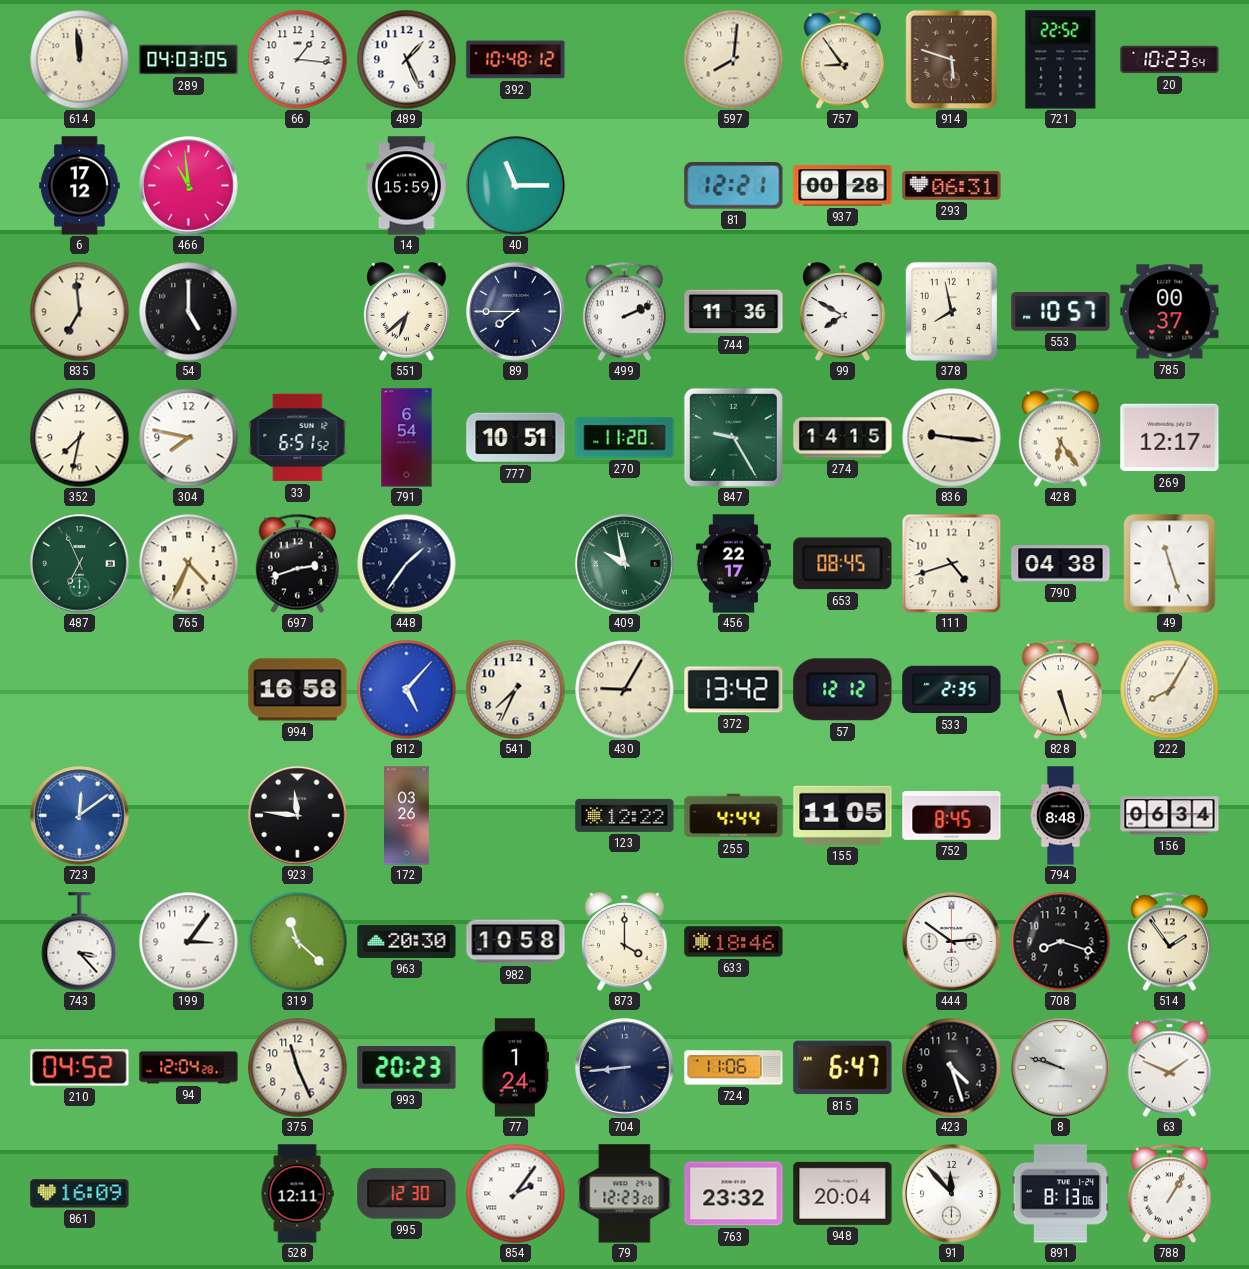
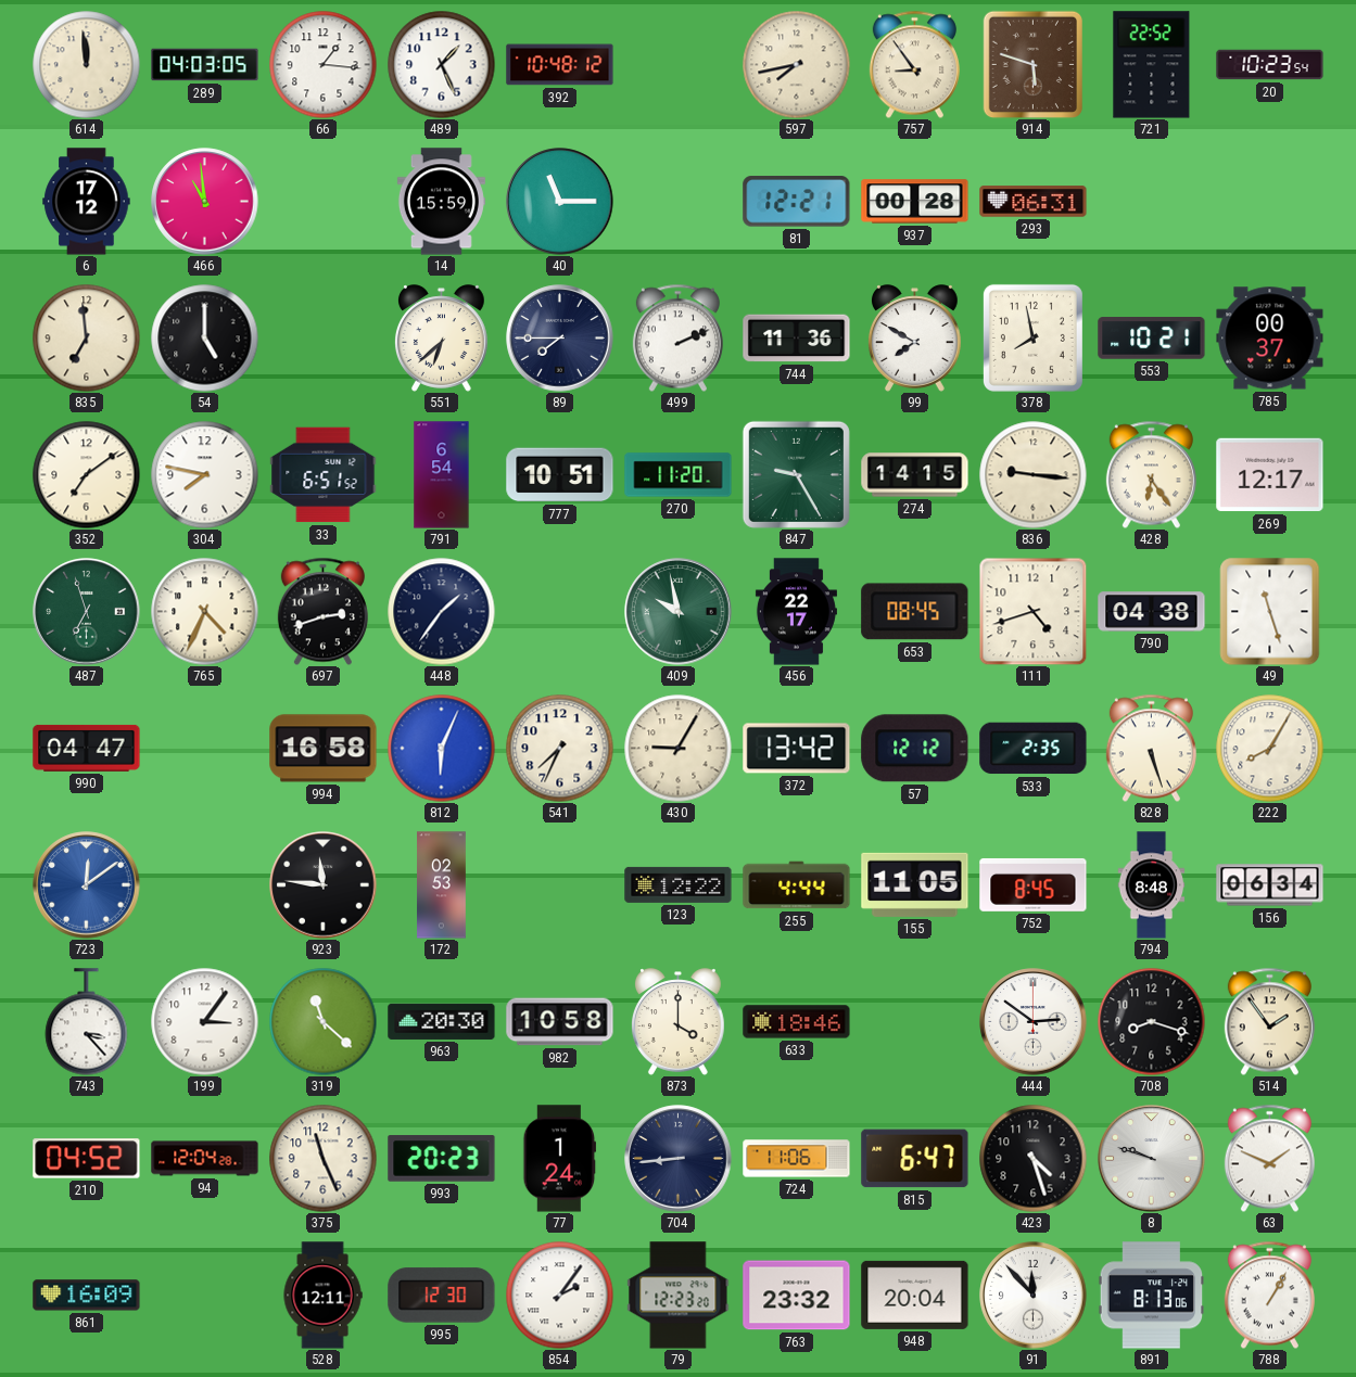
597: 8:01 -> 7:43 (797, 65)
553: 10:57 -> 10:21 (1152, 339)
352: 7:32 -> 7:09 (87, 475)
487: 6:56 -> 6:57 (87, 612)
990: none -> 04:47 (87, 748)
812: 5:07 -> 6:04 (442, 749)
172: 03:26 -> 02:53 (442, 885)
